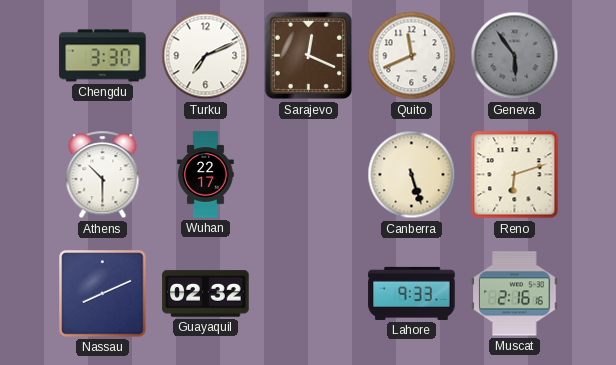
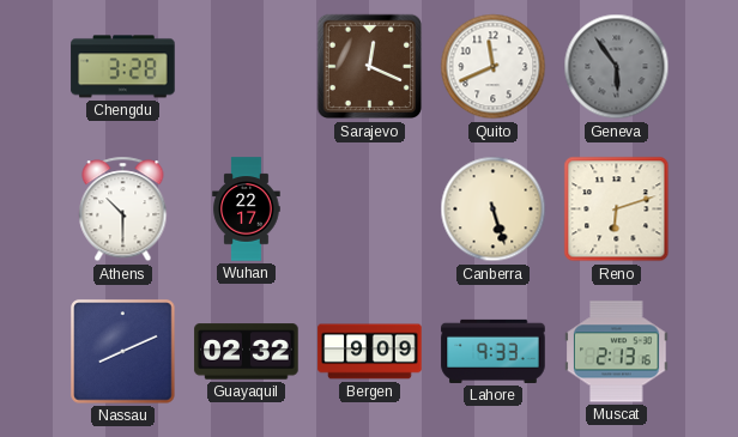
Chengdu: 3:30 -> 3:28 (123, 67)
Turku: 7:11 -> none (206, 56)
Bergen: none -> 9:09 (370, 352)
Muscat: 2:16 -> 2:13 (617, 352)
